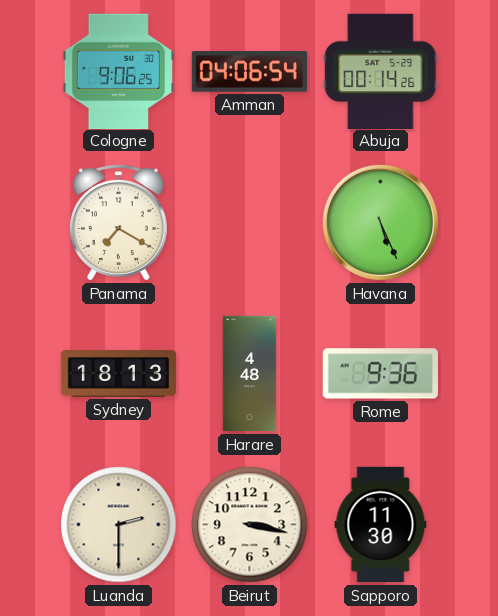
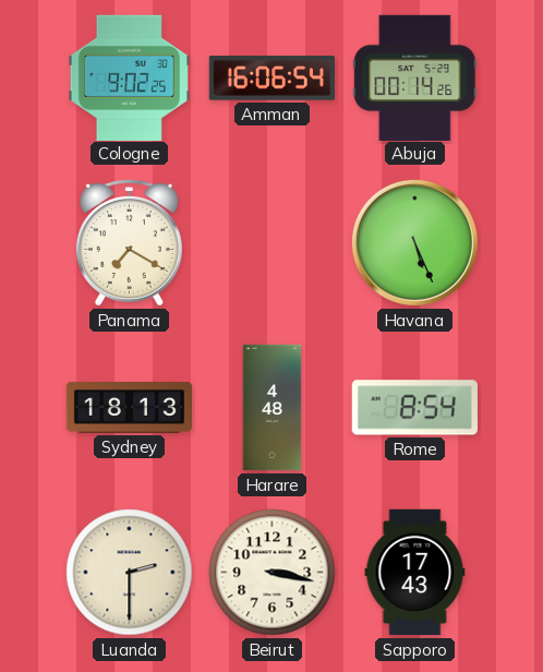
Cologne: 9:06 -> 9:02 (129, 77)
Amman: 04:06 -> 16:06 (271, 79)
Rome: 9:36 -> 8:54 (414, 408)
Sapporo: 11:30 -> 17:43 (415, 573)
